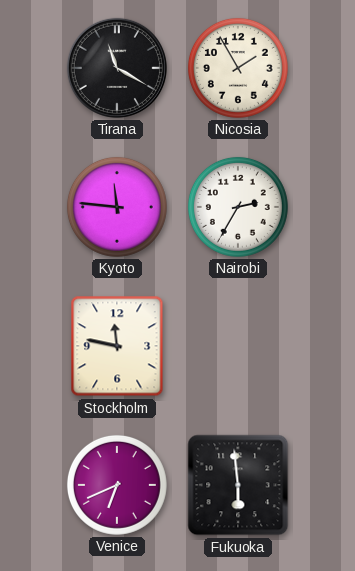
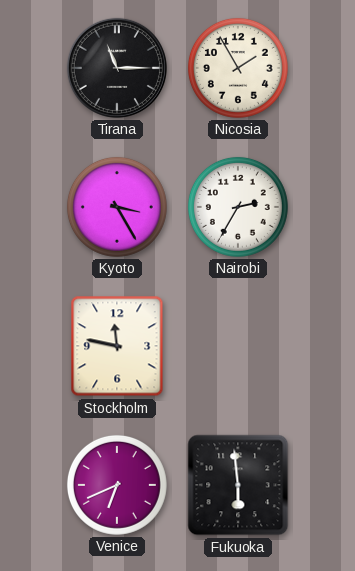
Tirana: 11:20 -> 11:15 (117, 68)
Kyoto: 11:46 -> 3:25 (117, 207)
